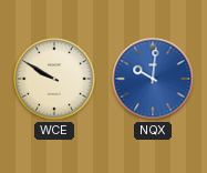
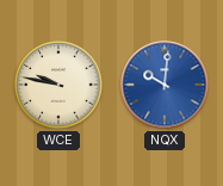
WCE: 9:50 -> 9:47 (58, 85)
